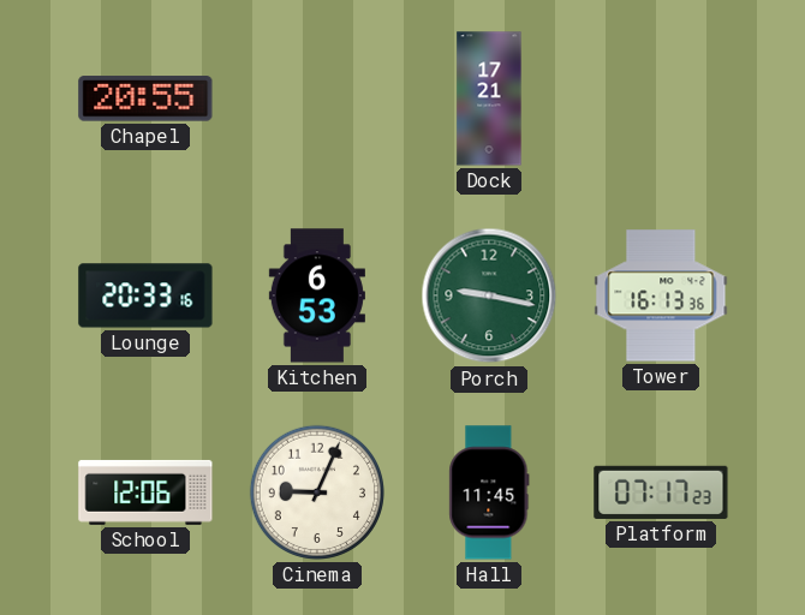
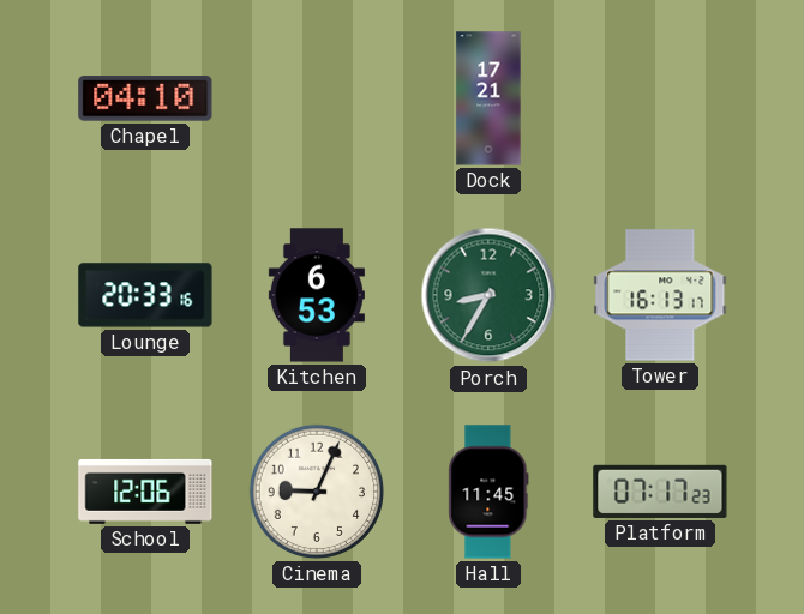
Chapel: 20:55 -> 04:10 (145, 98)
Porch: 9:17 -> 8:35 (488, 295)
Tower: 16:13:36 -> 16:13:17 (660, 295)
